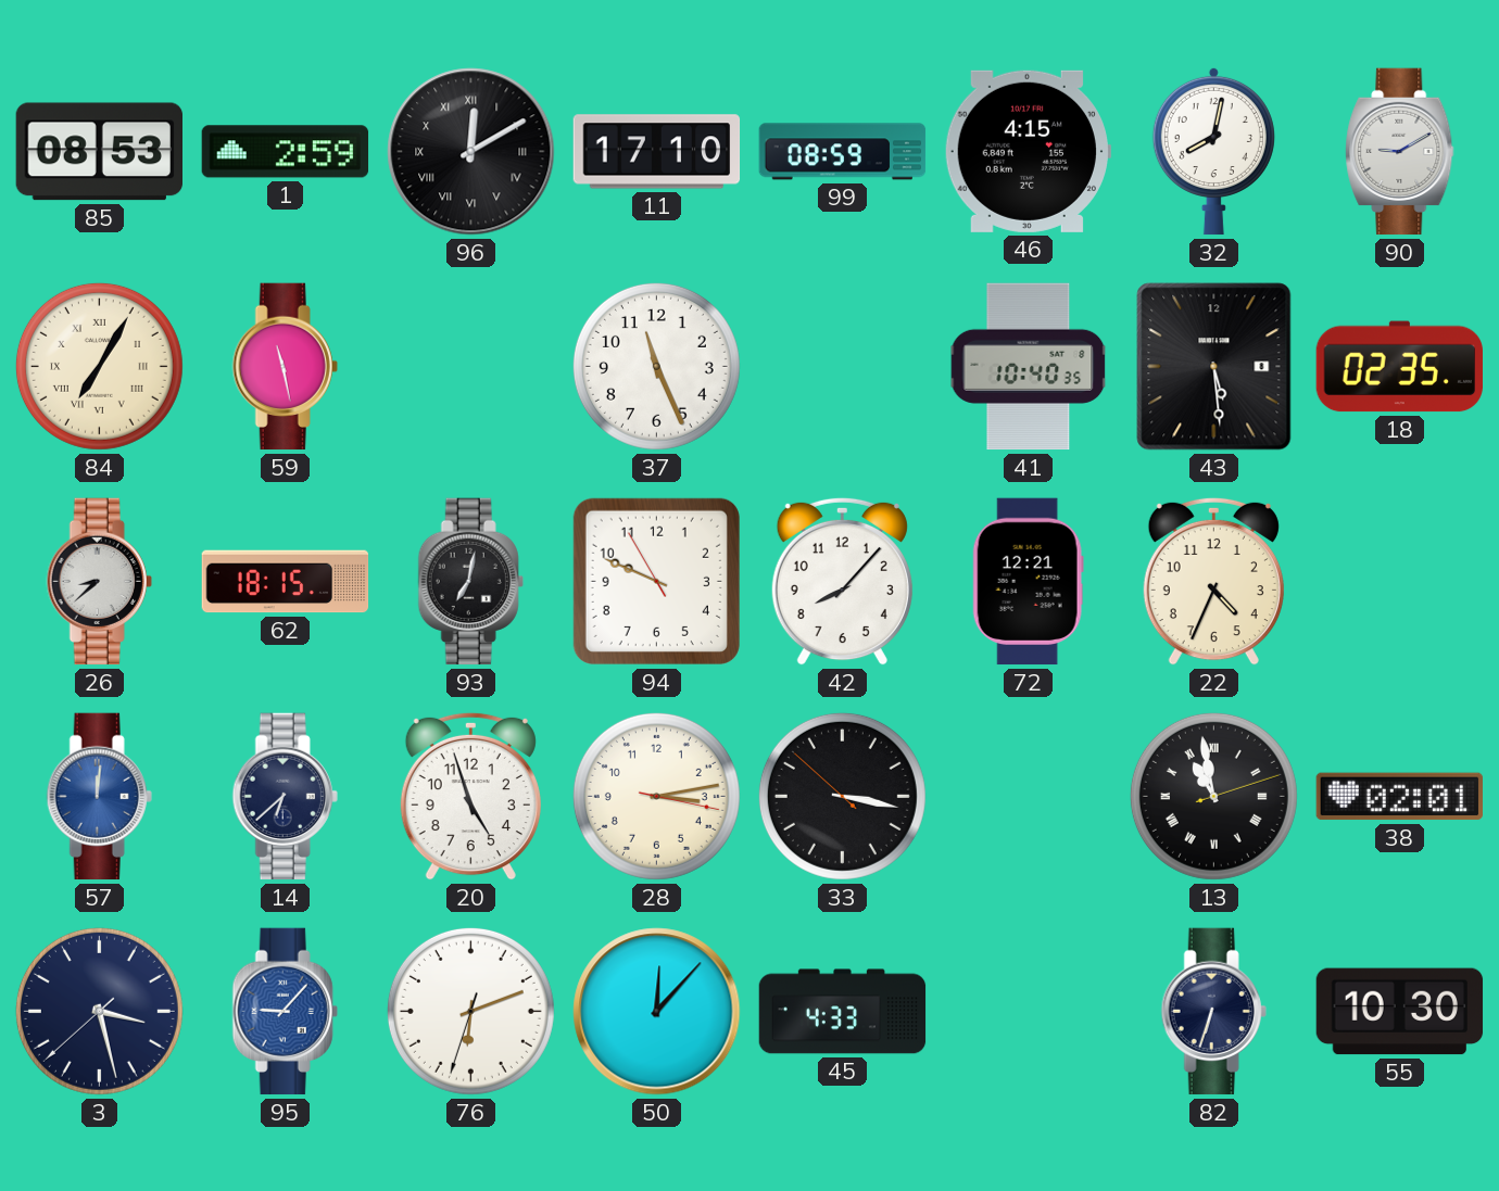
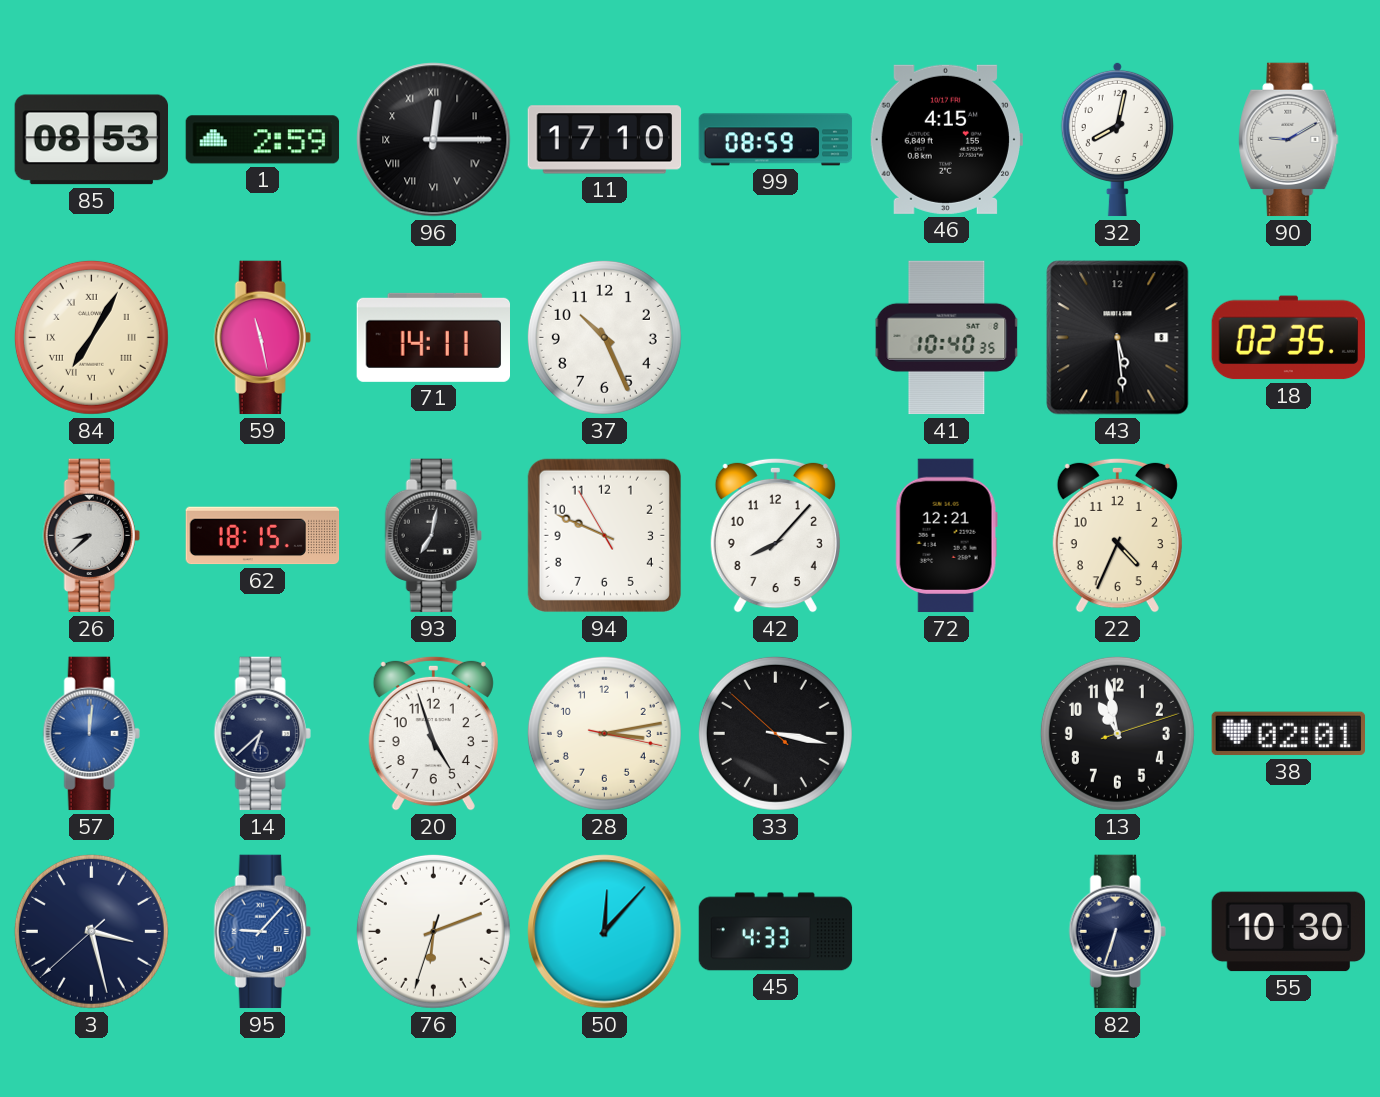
96: 12:10 -> 12:15 (434, 140)
71: none -> 14:11 (433, 337)
37: 11:26 -> 10:26 (604, 337)
13 numerals: Roman -> Arabic (1117, 733)
